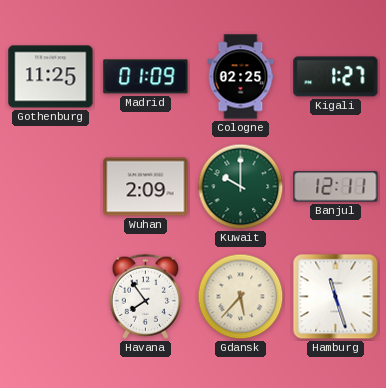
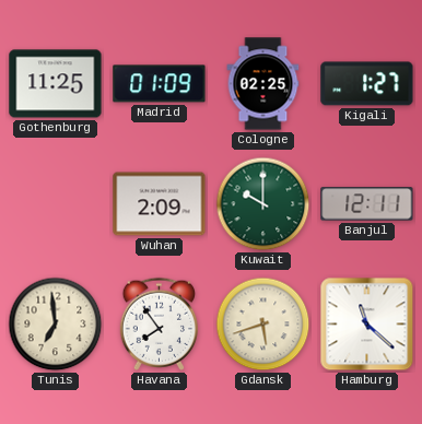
Tunis: none -> 6:59 (56, 325)
Gdansk: 5:37 -> 5:42 (263, 325)
Hamburg: 11:27 -> 11:22 (367, 325)
